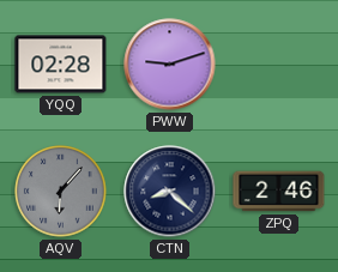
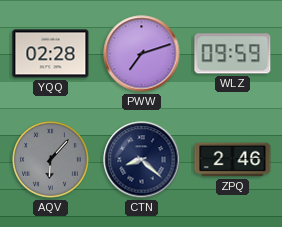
PWW: 9:12 -> 7:12 (142, 54)
WLZ: none -> 09:59 (233, 54)
